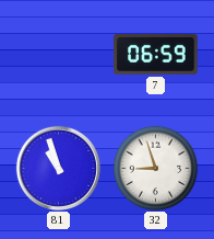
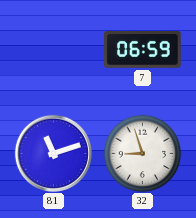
81: 10:57 -> 11:12 (53, 153)
